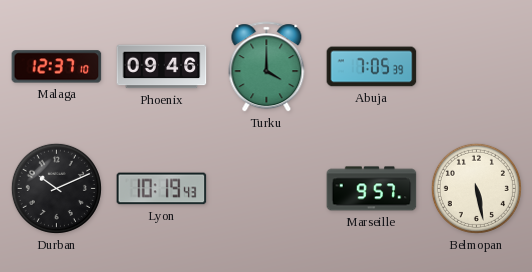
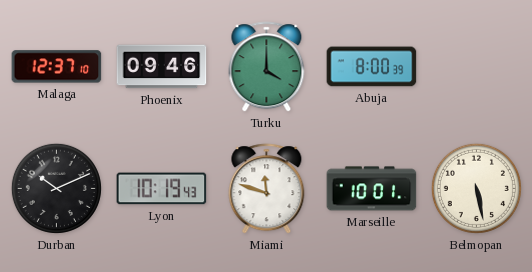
Abuja: 7:05 -> 8:00 (372, 67)
Miami: none -> 11:48 (267, 189)
Marseille: 9:57 -> 10:01 (372, 189)
